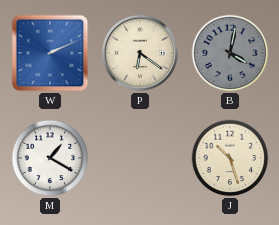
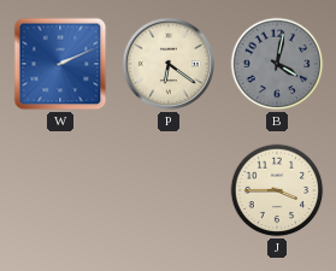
M: 1:20 -> none (50, 158)
J: 10:27 -> 3:45 (277, 190)
